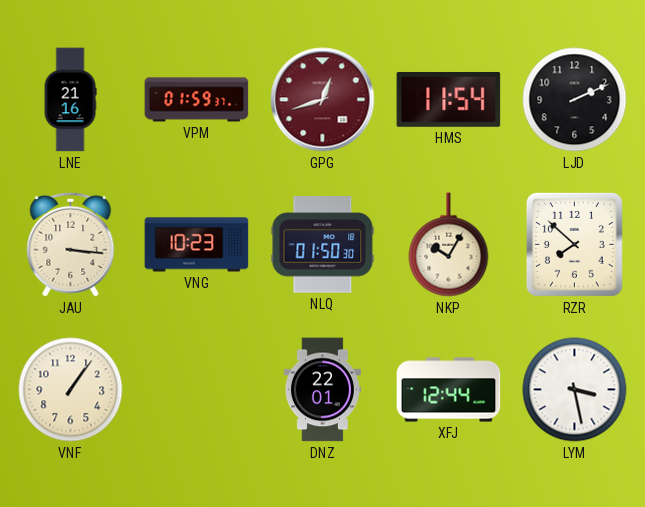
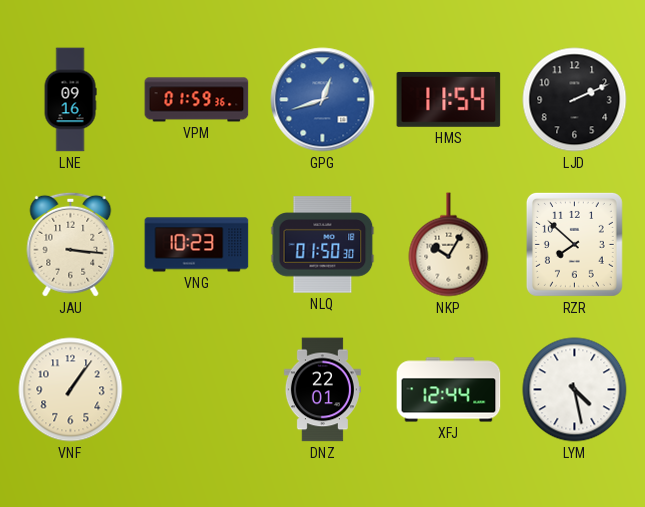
LNE: 21:16 -> 09:16 (70, 100)
VPM: 01:59:37 -> 01:59:36 (197, 100)
GPG dial: burgundy -> blue (323, 100)
LYM: 3:28 -> 4:28 (575, 390)
